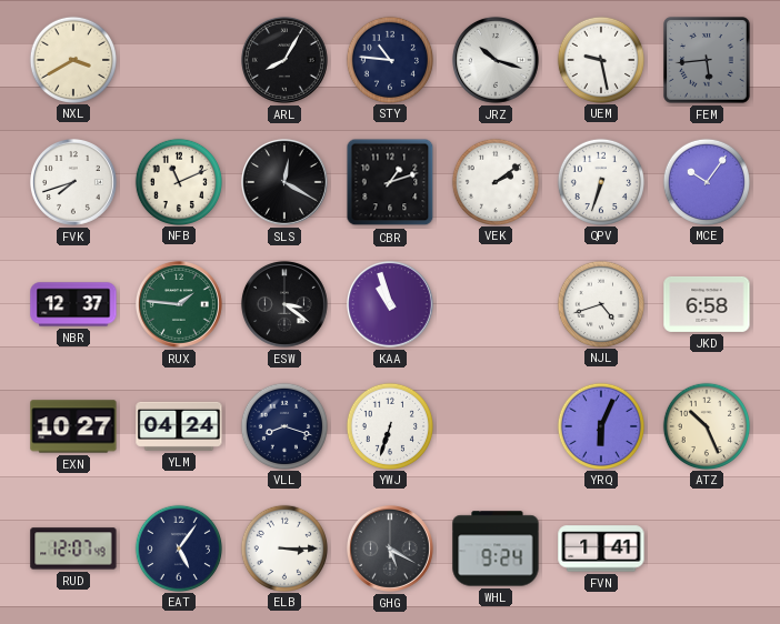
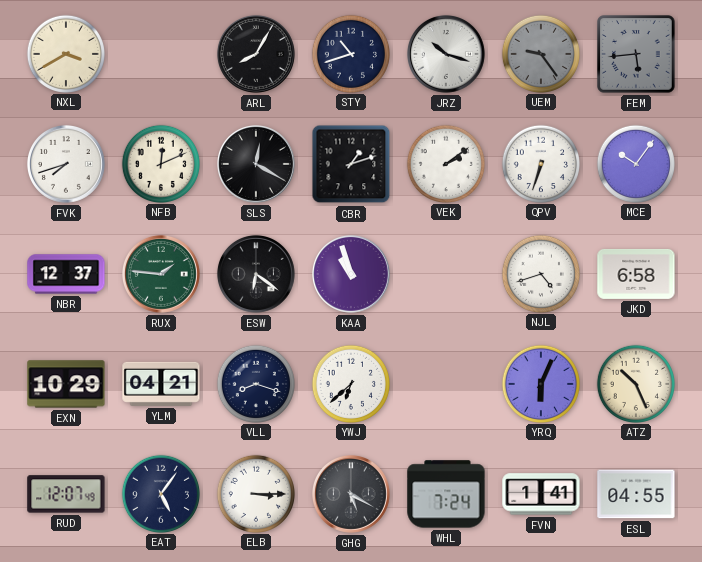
STY: 10:46 -> 10:42 (350, 53)
UEM: 9:28 -> 9:24 (540, 53)
UEM dial: white -> grey (540, 53)
NFB: 11:11 -> 12:11 (160, 163)
ESW: 3:21 -> 6:21 (256, 274)
EXN: 10:27 -> 10:29 (66, 384)
YLM: 04:24 -> 04:21 (161, 384)
YWJ: 6:33 -> 6:38 (350, 383)
WHL: 9:24 -> 7:24 (446, 494)
ESL: none -> 04:55 (636, 494)
